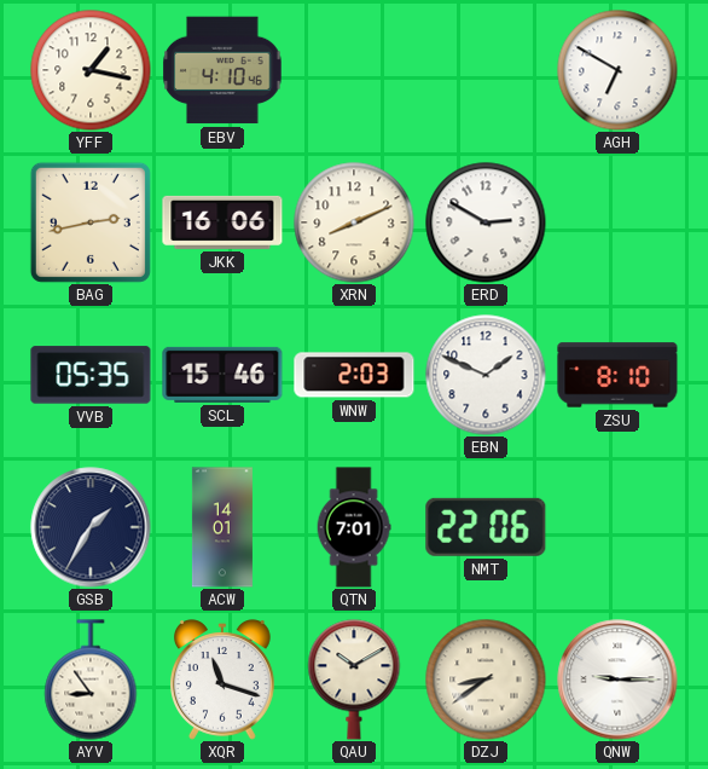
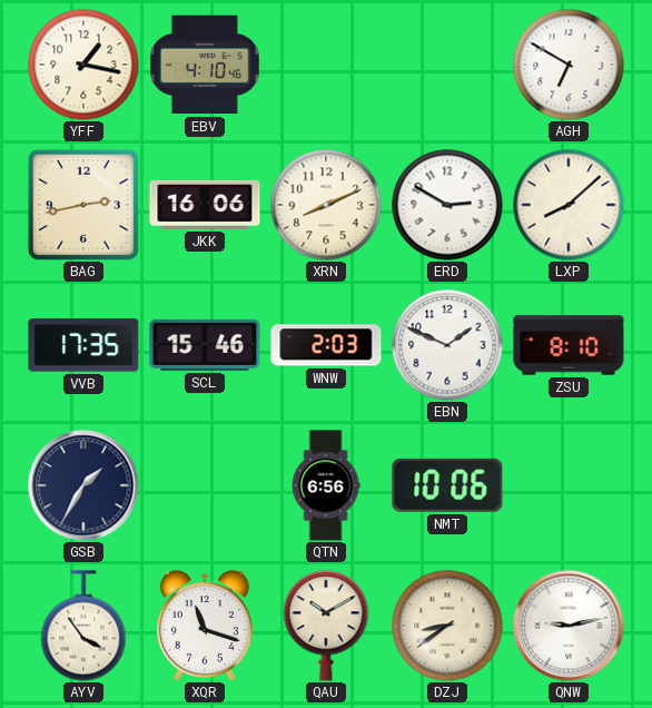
LXP: none -> 8:08 (569, 205)
VVB: 05:35 -> 17:35 (83, 345)
ACW: 14:01 -> none (222, 527)
QTN: 7:01 -> 6:56 (326, 485)
NMT: 22:06 -> 10:06 (447, 485)
AYV: 8:54 -> 3:54 (83, 626)
QNW: 9:15 -> 9:13 (569, 626)
